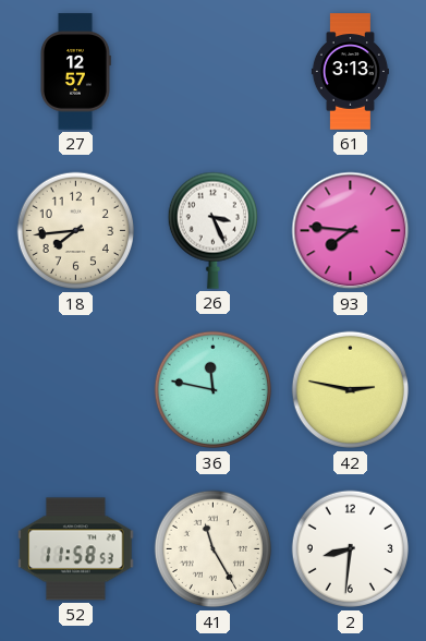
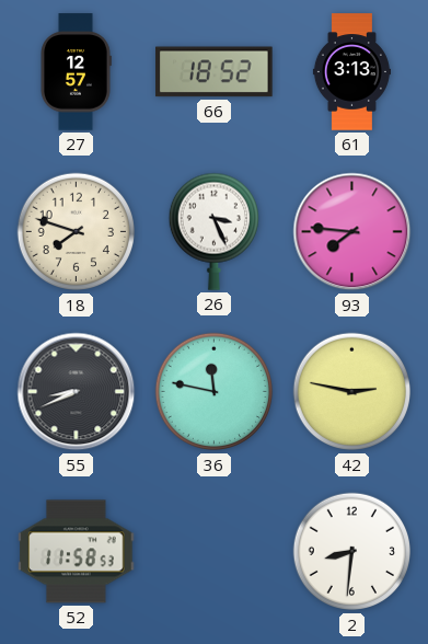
66: none -> 18:52 (215, 72)
18: 7:44 -> 7:48 (77, 232)
55: none -> 8:41 (77, 392)
41: 11:25 -> none (214, 549)
